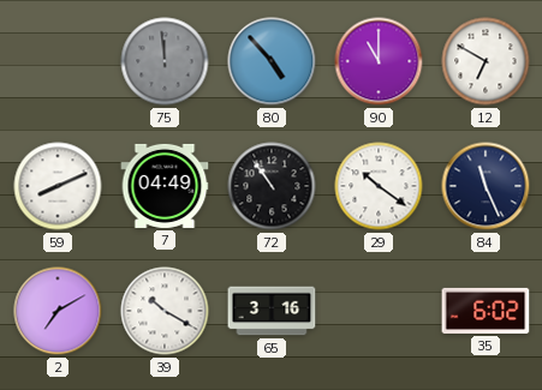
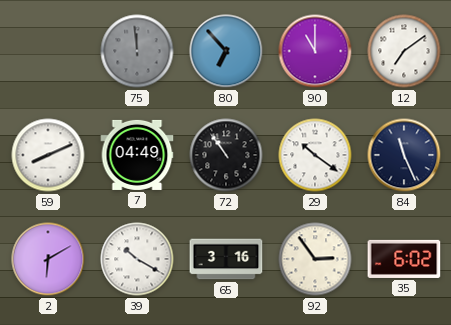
80: 4:53 -> 6:53 (226, 51)
12: 6:50 -> 7:09 (404, 51)
2: 7:10 -> 6:10 (48, 259)
92: none -> 2:54 (315, 259)
